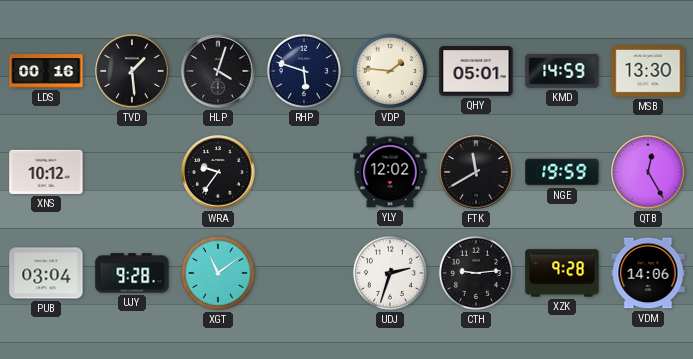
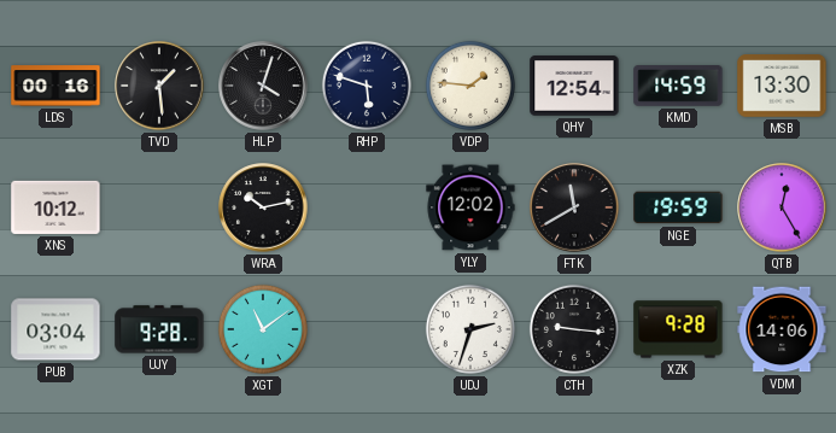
QHY: 05:01 -> 12:54 (574, 86)
WRA: 9:36 -> 10:13 (263, 207)
CTH: 9:14 -> 9:16 (574, 329)
